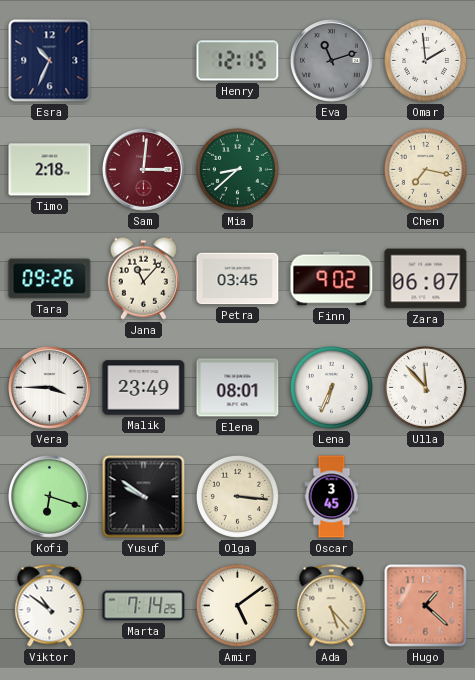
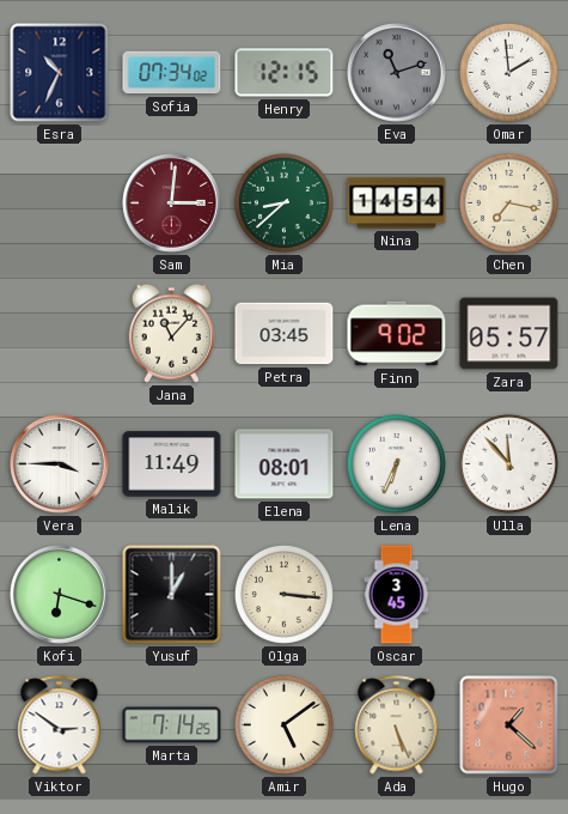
Sofia: none -> 07:34 (172, 73)
Timo: 2:18 -> none (50, 170)
Nina: none -> 14:54 (397, 203)
Tara: 09:26 -> none (50, 279)
Zara: 06:07 -> 05:57 (509, 334)
Malik: 23:49 -> 11:49 (172, 464)
Yusuf: 9:51 -> 1:00 (172, 595)
Viktor: 10:51 -> 2:51 (60, 725)
Ada: 5:23 -> 5:26 (397, 725)
